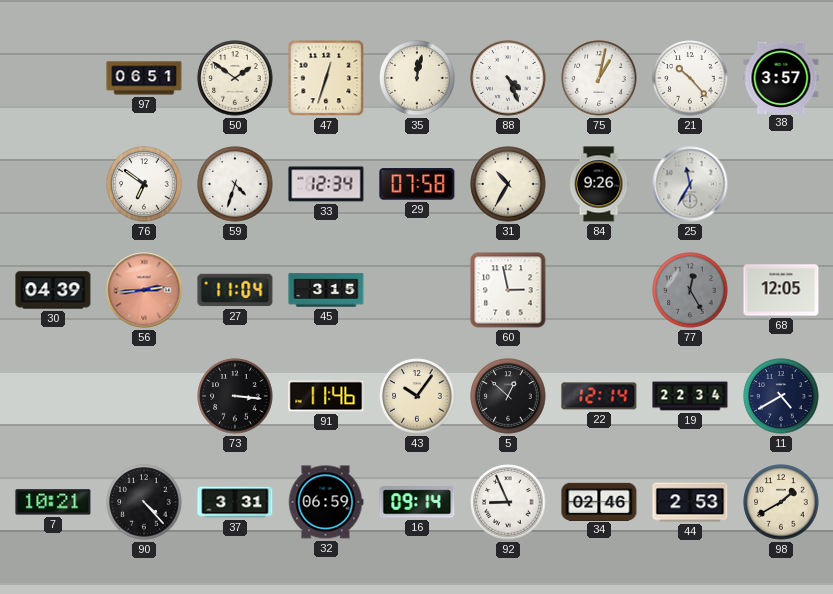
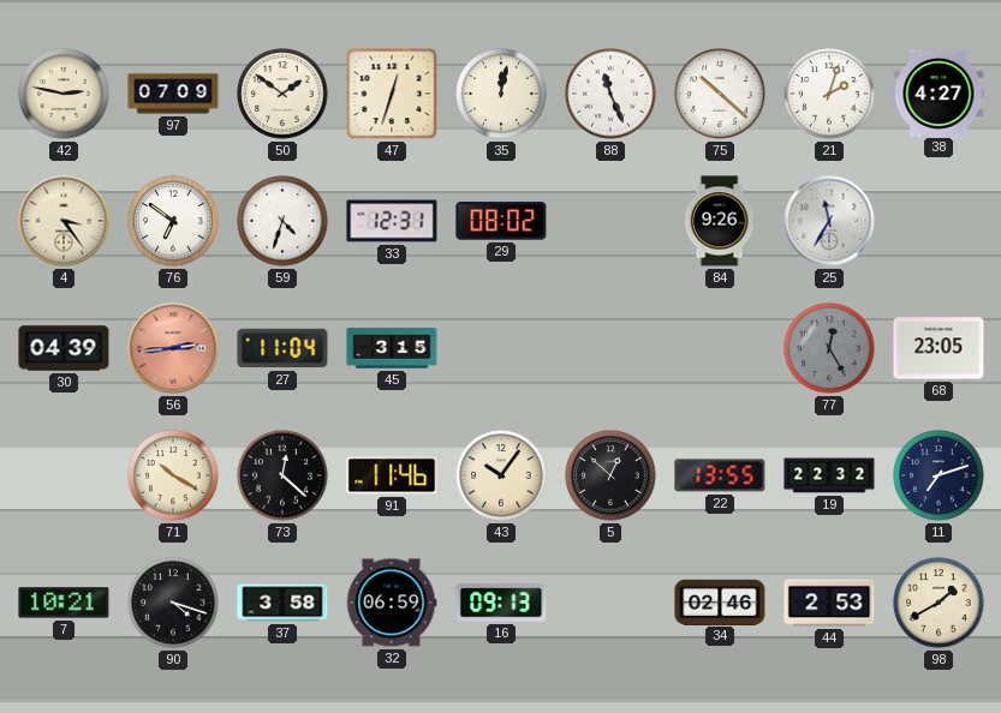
42: none -> 2:47 (64, 94)
97: 06:51 -> 07:09 (173, 94)
88: 4:26 -> 11:26 (610, 94)
75: 1:02 -> 10:22 (720, 94)
21: 10:23 -> 2:03 (829, 94)
38: 3:57 -> 4:27 (939, 92)
4: none -> 3:24 (64, 221)
33: 12:34 -> 12:31 (392, 221)
29: 07:58 -> 08:02 (501, 221)
31: 10:35 -> none (508, 184)
60: 2:58 -> none (508, 290)
68: 12:05 -> 23:05 (939, 348)
71: none -> 10:20 (173, 475)
73: 3:16 -> 12:22 (282, 475)
22: 12:14 -> 13:55 (720, 475)
19: 22:34 -> 22:32 (829, 475)
11: 4:40 -> 7:12 (939, 475)
90: 4:23 -> 4:18 (173, 603)
37: 3:31 -> 3:58 (282, 603)
16: 09:14 -> 09:13 (501, 603)
92: 8:56 -> none (508, 502)
